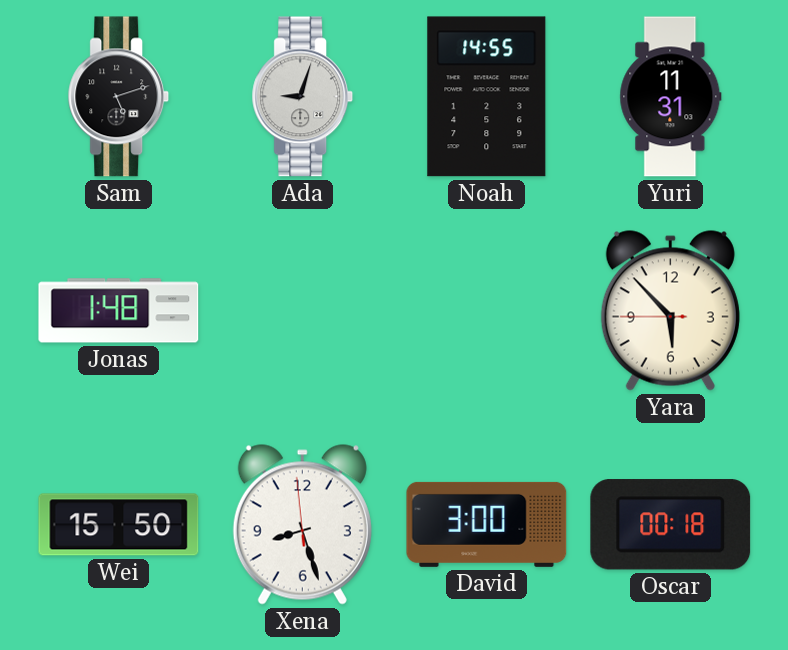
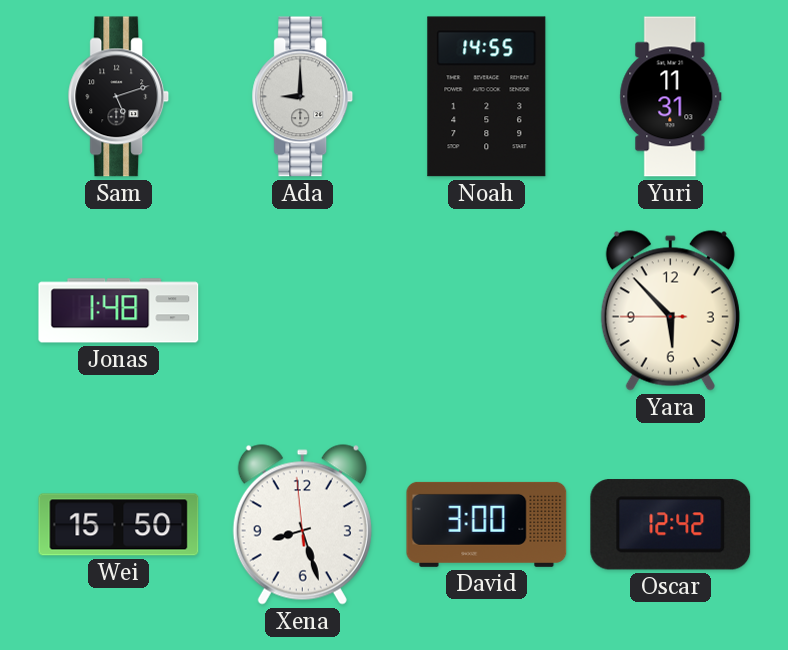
Ada: 9:03 -> 9:00 (303, 97)
Oscar: 00:18 -> 12:42 (671, 525)
